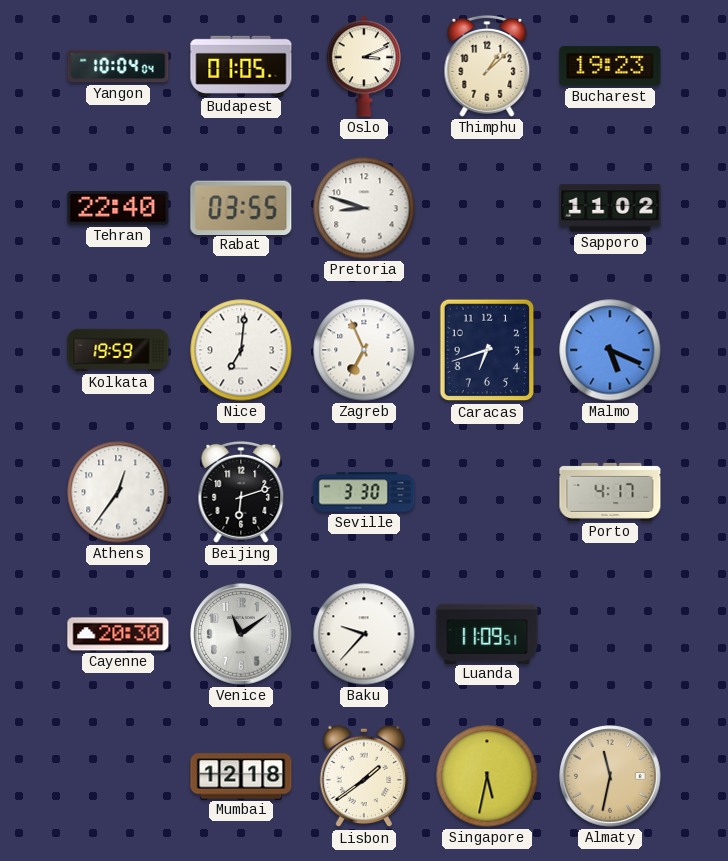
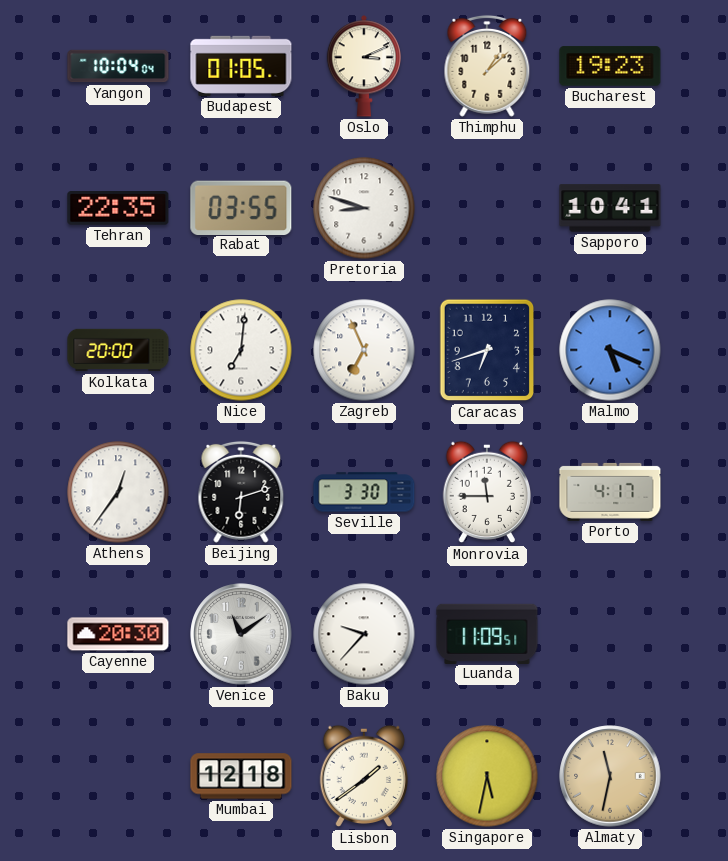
Tehran: 22:40 -> 22:35 (118, 209)
Sapporo: 11:02 -> 10:41 (610, 208)
Kolkata: 19:59 -> 20:00 (118, 350)
Monrovia: none -> 11:45 (486, 492)
